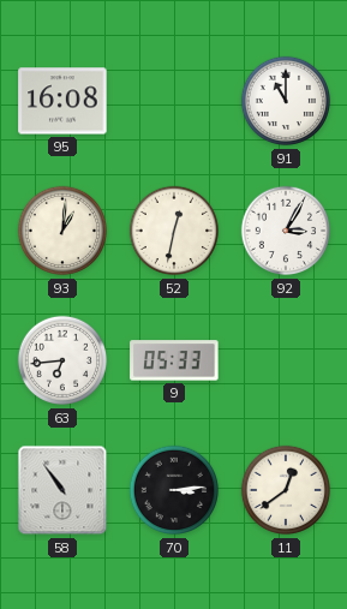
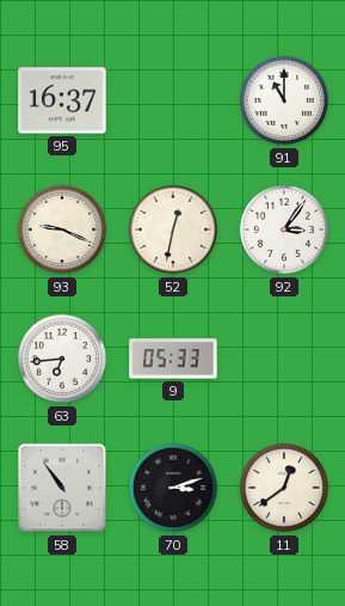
95: 16:08 -> 16:37 (62, 100)
93: 1:01 -> 9:19 (62, 229)
92: 3:05 -> 3:06 (284, 229)
70: 3:14 -> 3:12 (173, 488)
